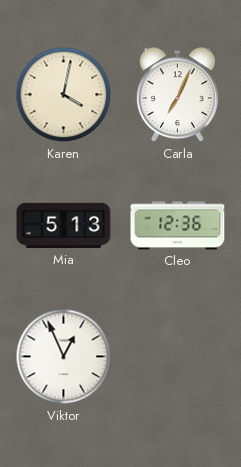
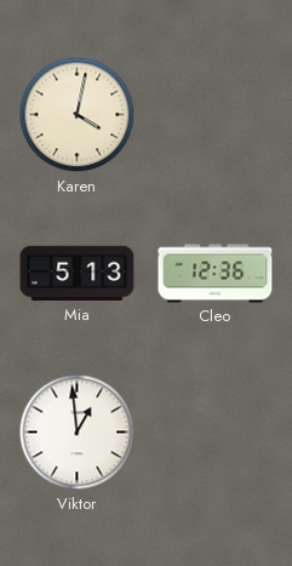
Carla: 7:04 -> none (177, 95)
Viktor: 12:56 -> 12:59 (78, 433)
